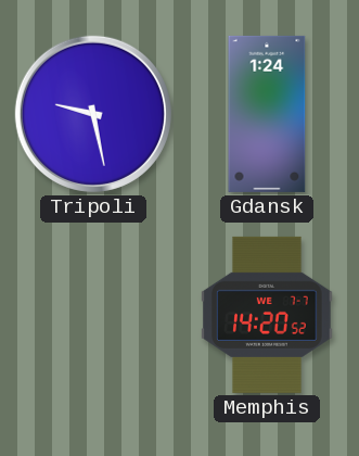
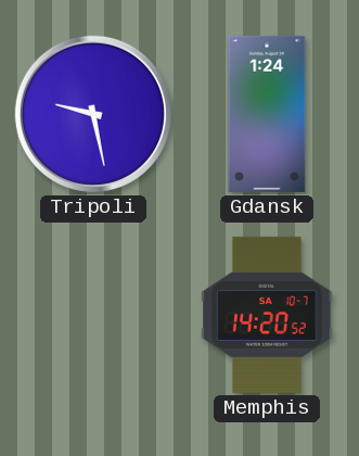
Memphis date: WE 7-7 -> SA 10-7 (267, 315)
